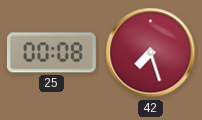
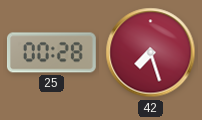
25: 00:08 -> 00:28 (51, 53)
